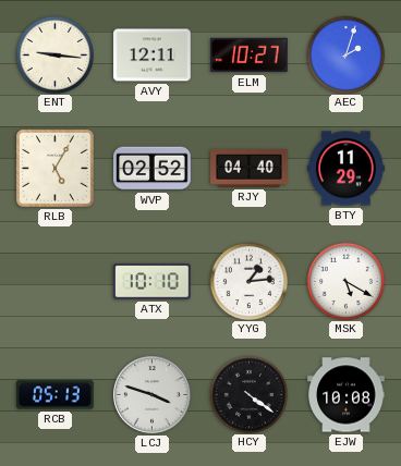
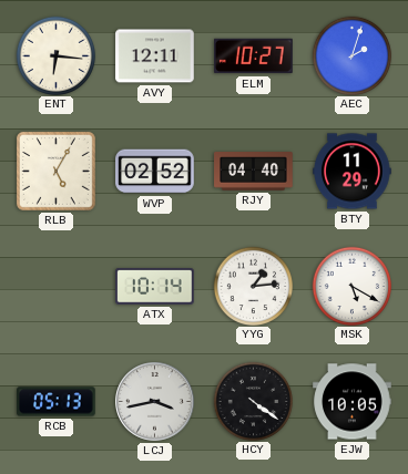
ENT: 9:16 -> 6:16 (55, 55)
ATX: 10:10 -> 10:14 (155, 287)
LCJ: 3:48 -> 3:43 (155, 402)
EJW: 10:08 -> 10:05 (353, 402)
